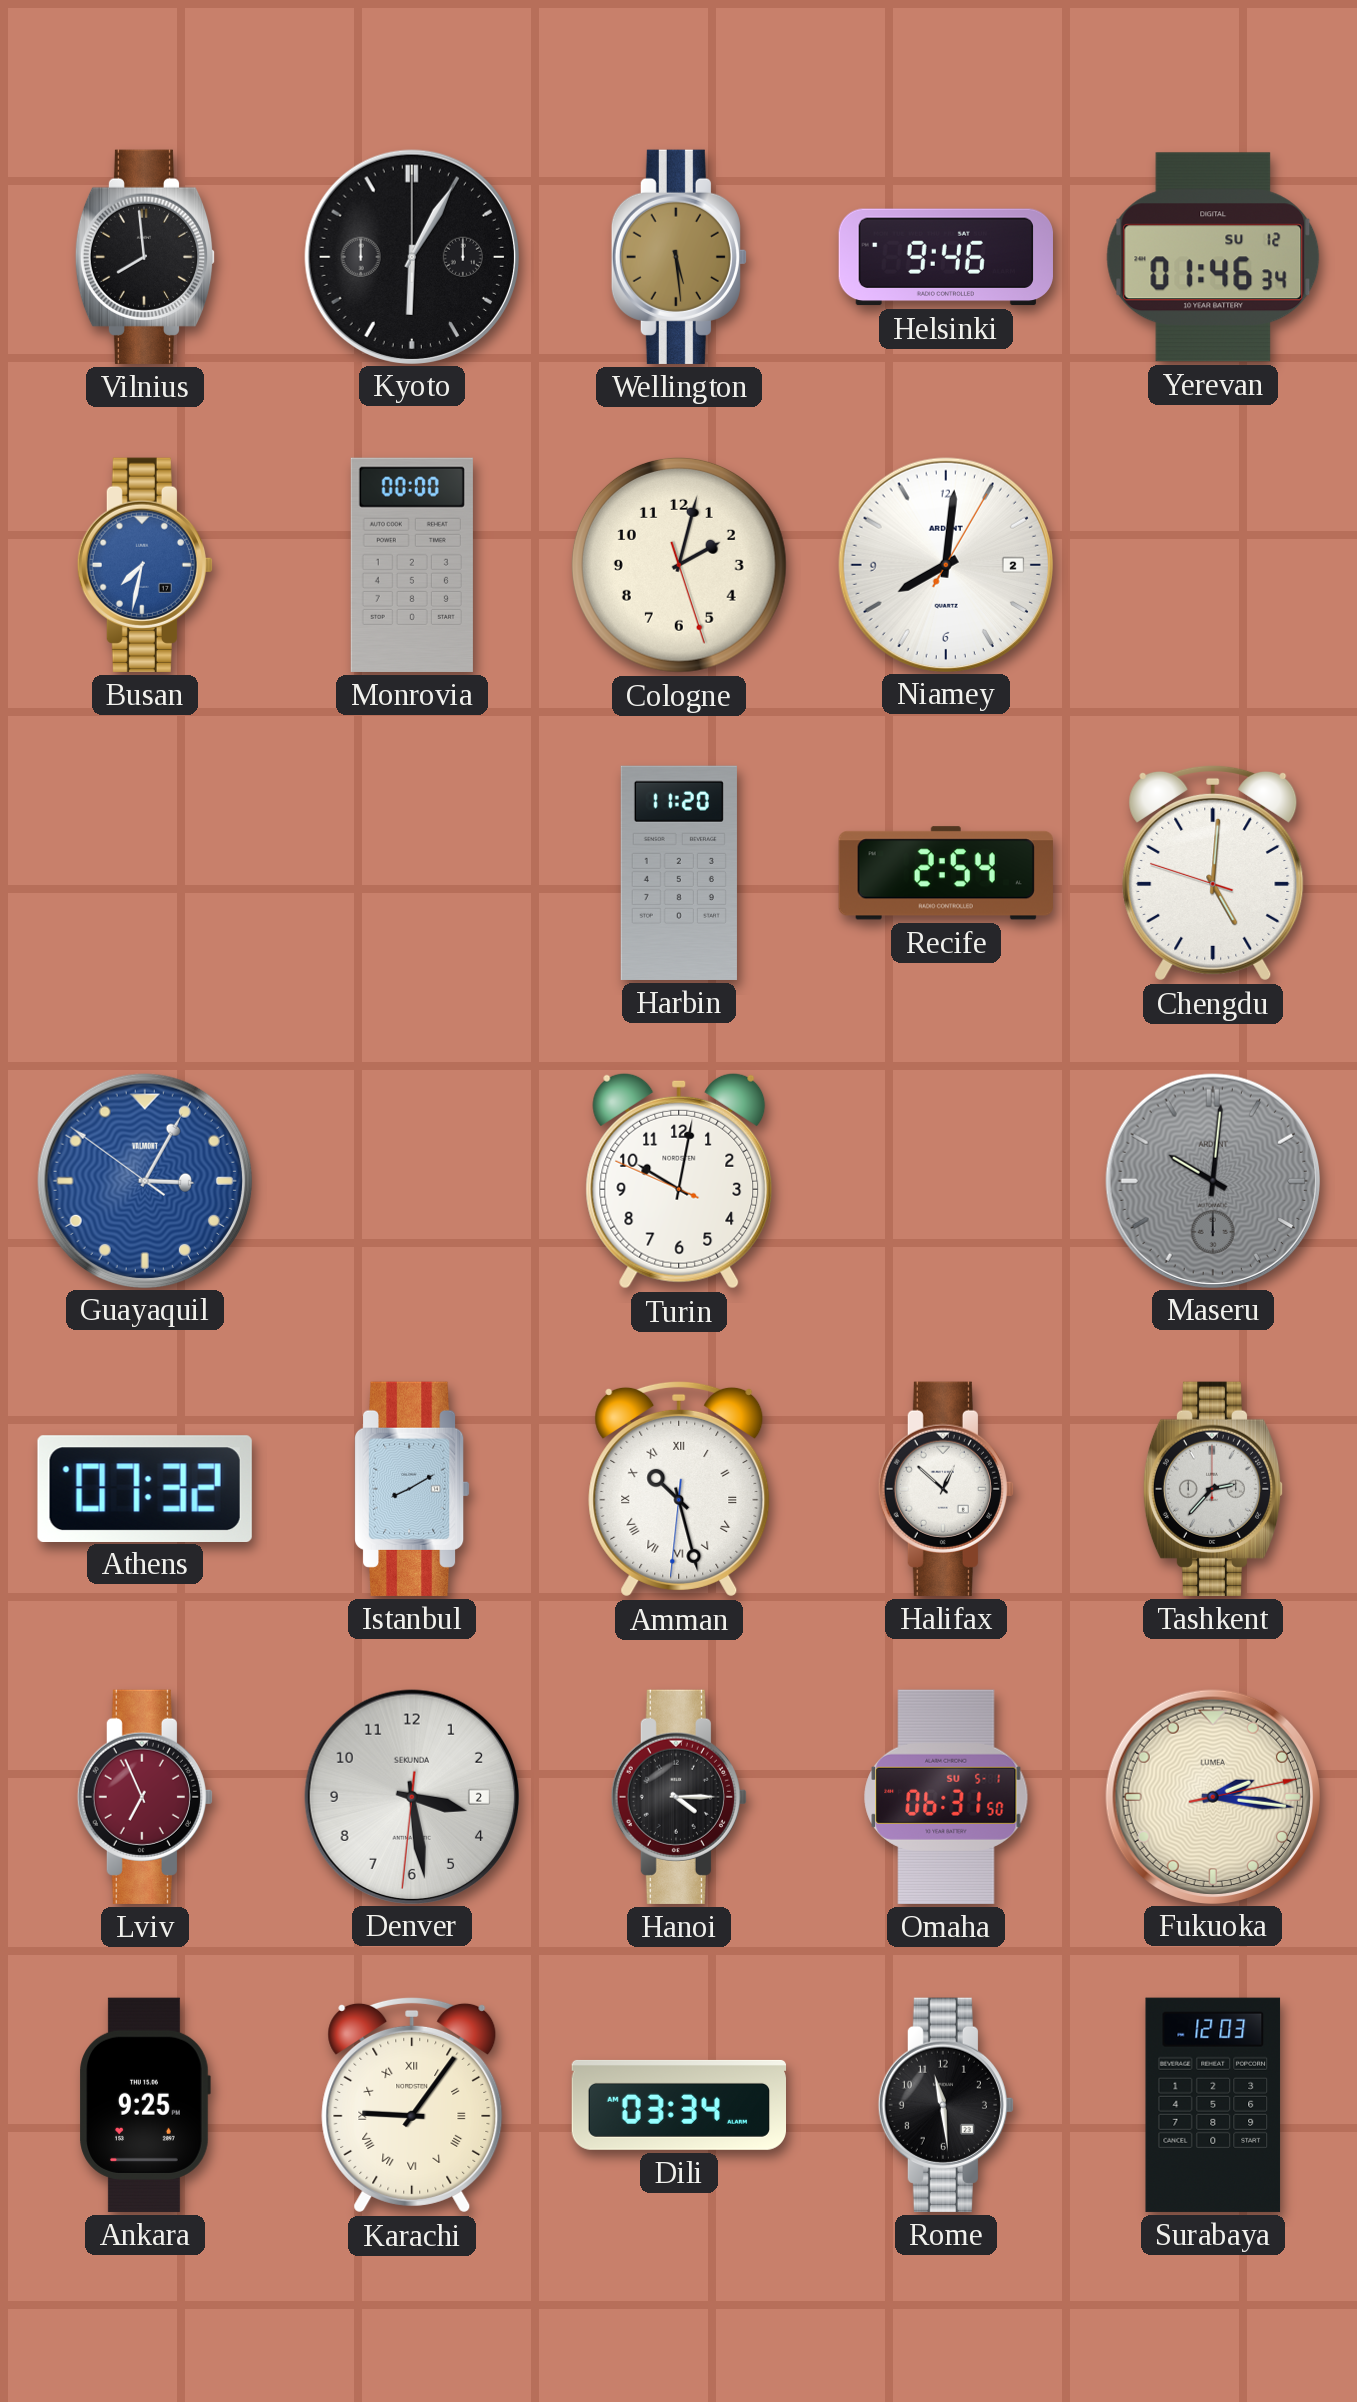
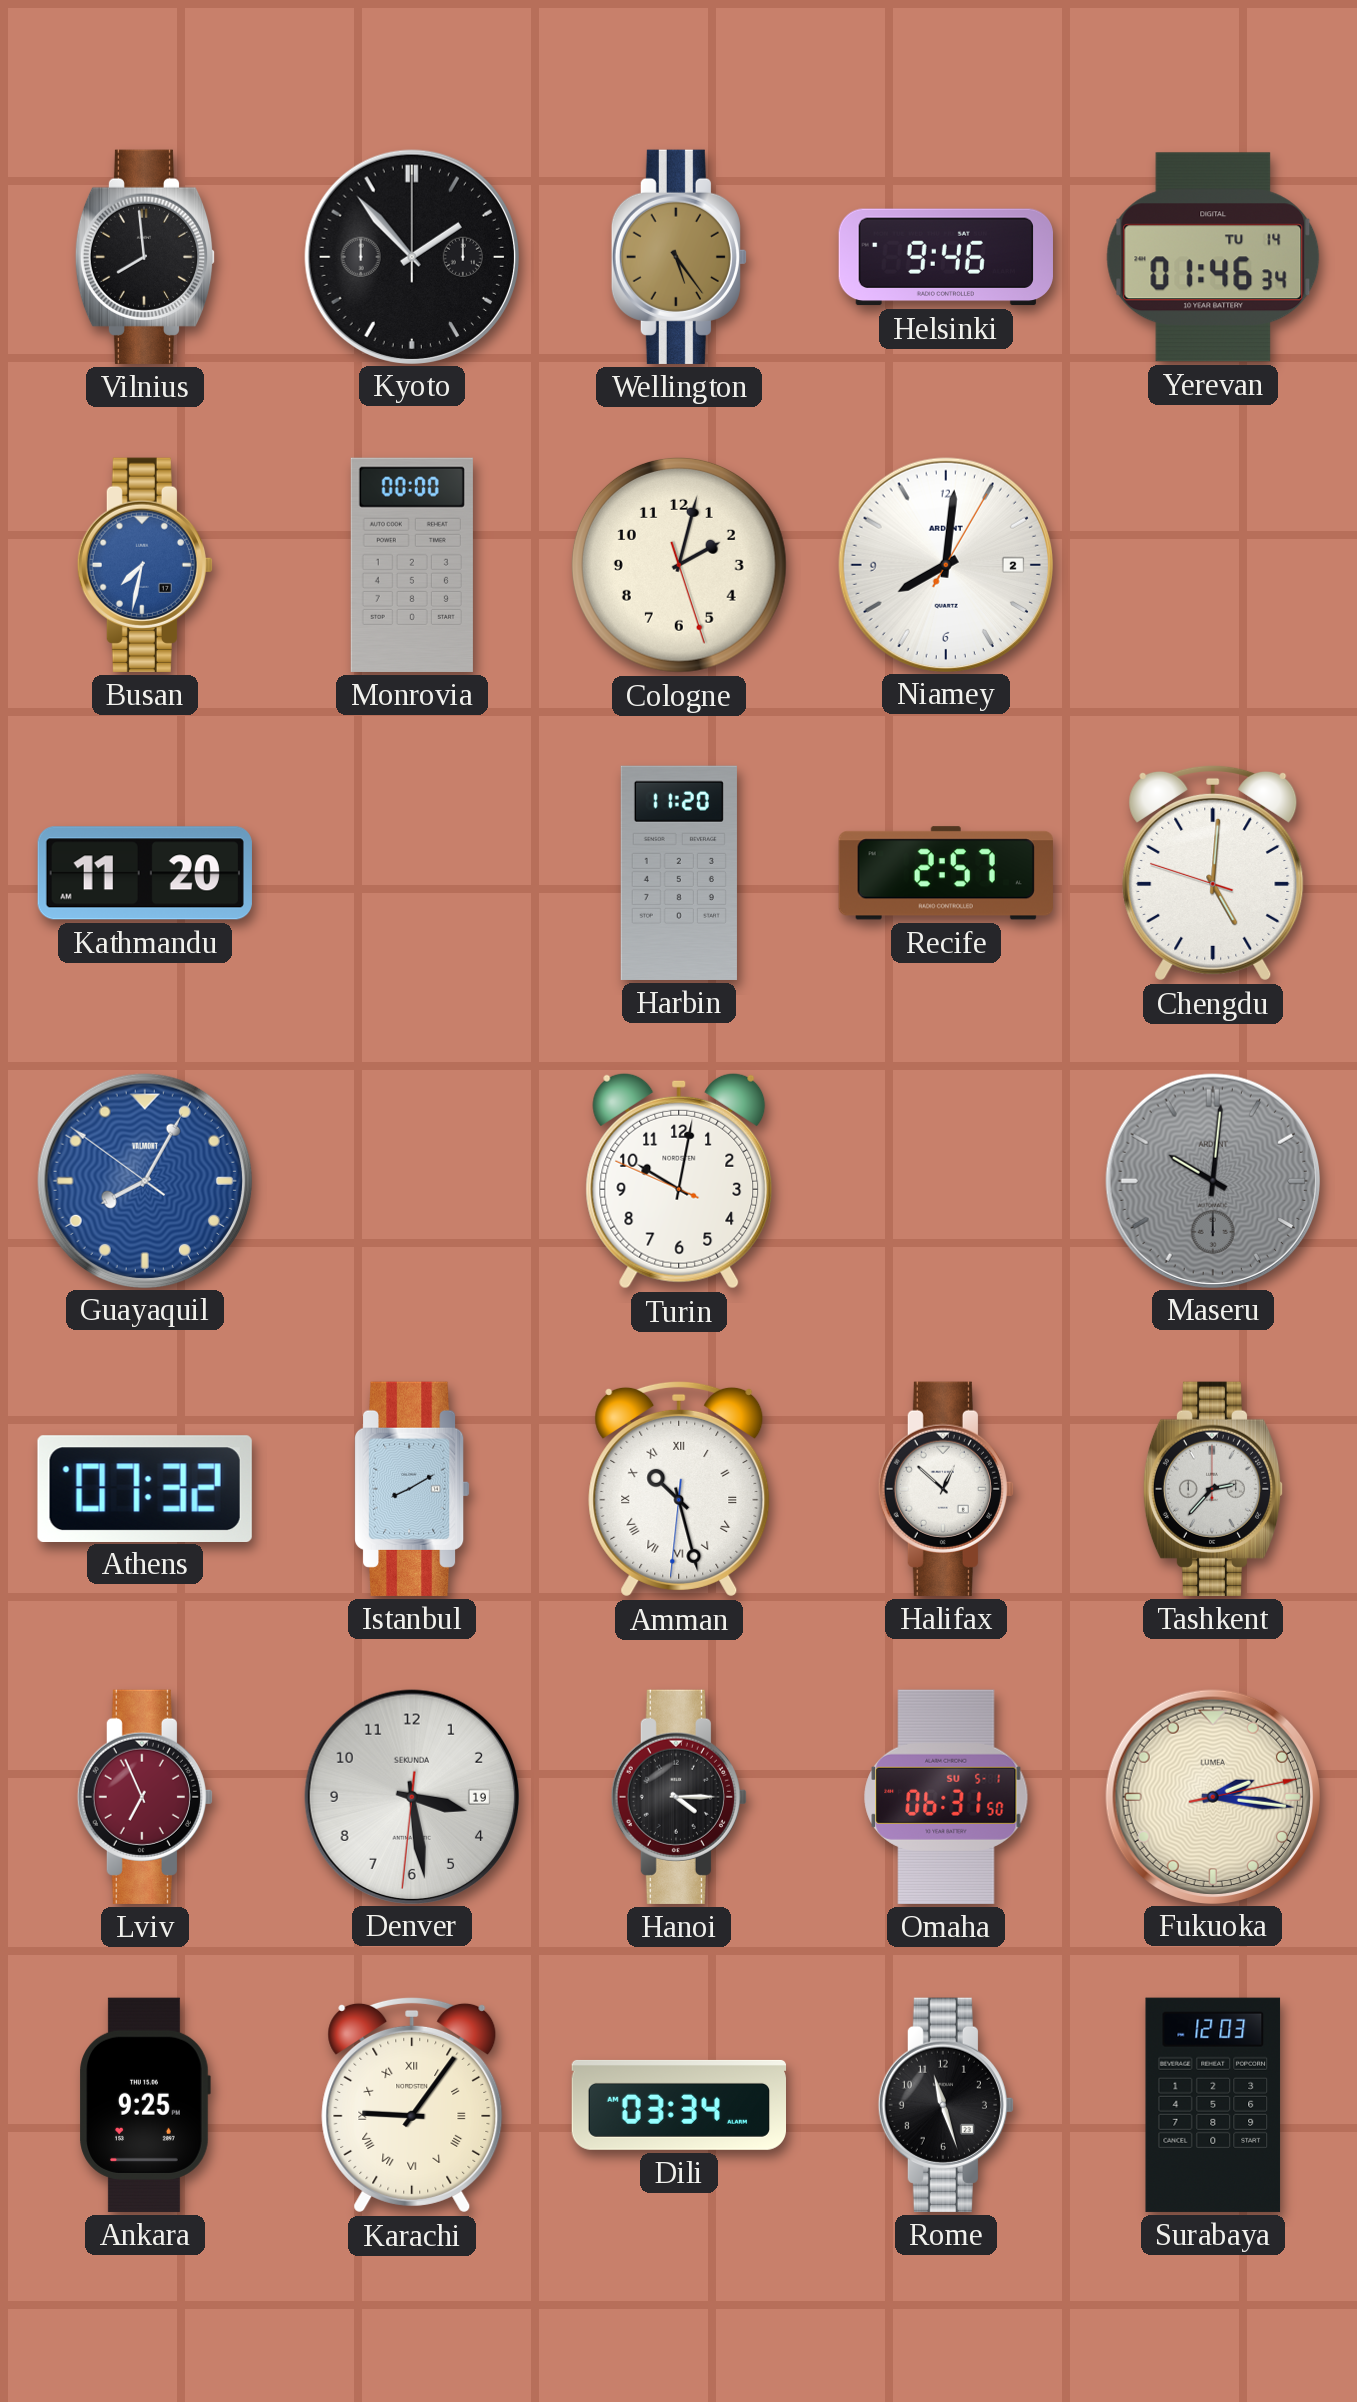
Kyoto: 6:05 -> 1:53 (411, 256)
Wellington: 5:29 -> 5:24 (679, 257)
Yerevan date: SU 12 -> TU 14 (1213, 257)
Kathmandu: none -> 11:20 (145, 873)
Recife: 2:54 -> 2:57 (946, 873)
Guayaquil: 3:04 -> 8:04 (144, 1180)
Denver date: 2 -> 19 (411, 1796)
Rome: 11:29 -> 11:27 (946, 2105)
